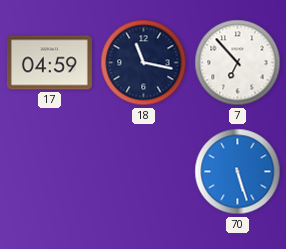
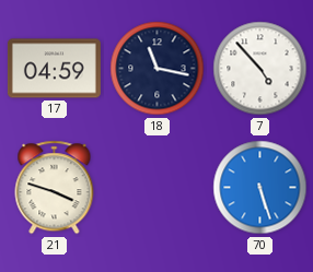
7: 6:53 -> 4:53 (260, 69)
21: none -> 3:48 (55, 188)
